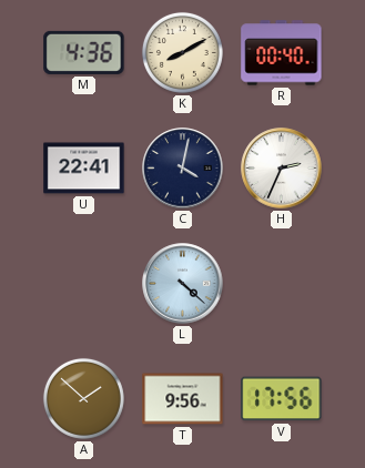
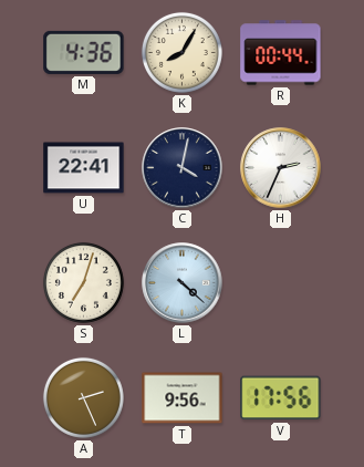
K: 8:10 -> 8:05 (181, 52)
R: 00:40 -> 00:44 (281, 53)
S: none -> 7:03 (83, 282)
A: 1:52 -> 2:26 (83, 397)
